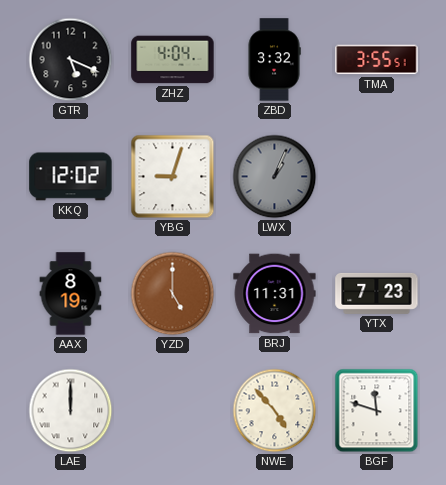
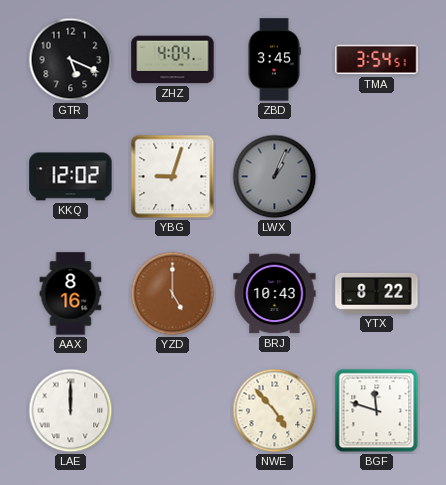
ZBD: 3:32 -> 3:45 (274, 60)
TMA: 3:55 -> 3:54 (377, 60)
AAX: 8:19 -> 8:16 (71, 294)
BRJ: 11:31 -> 10:43 (275, 294)
YTX: 7:23 -> 8:22 (377, 293)
